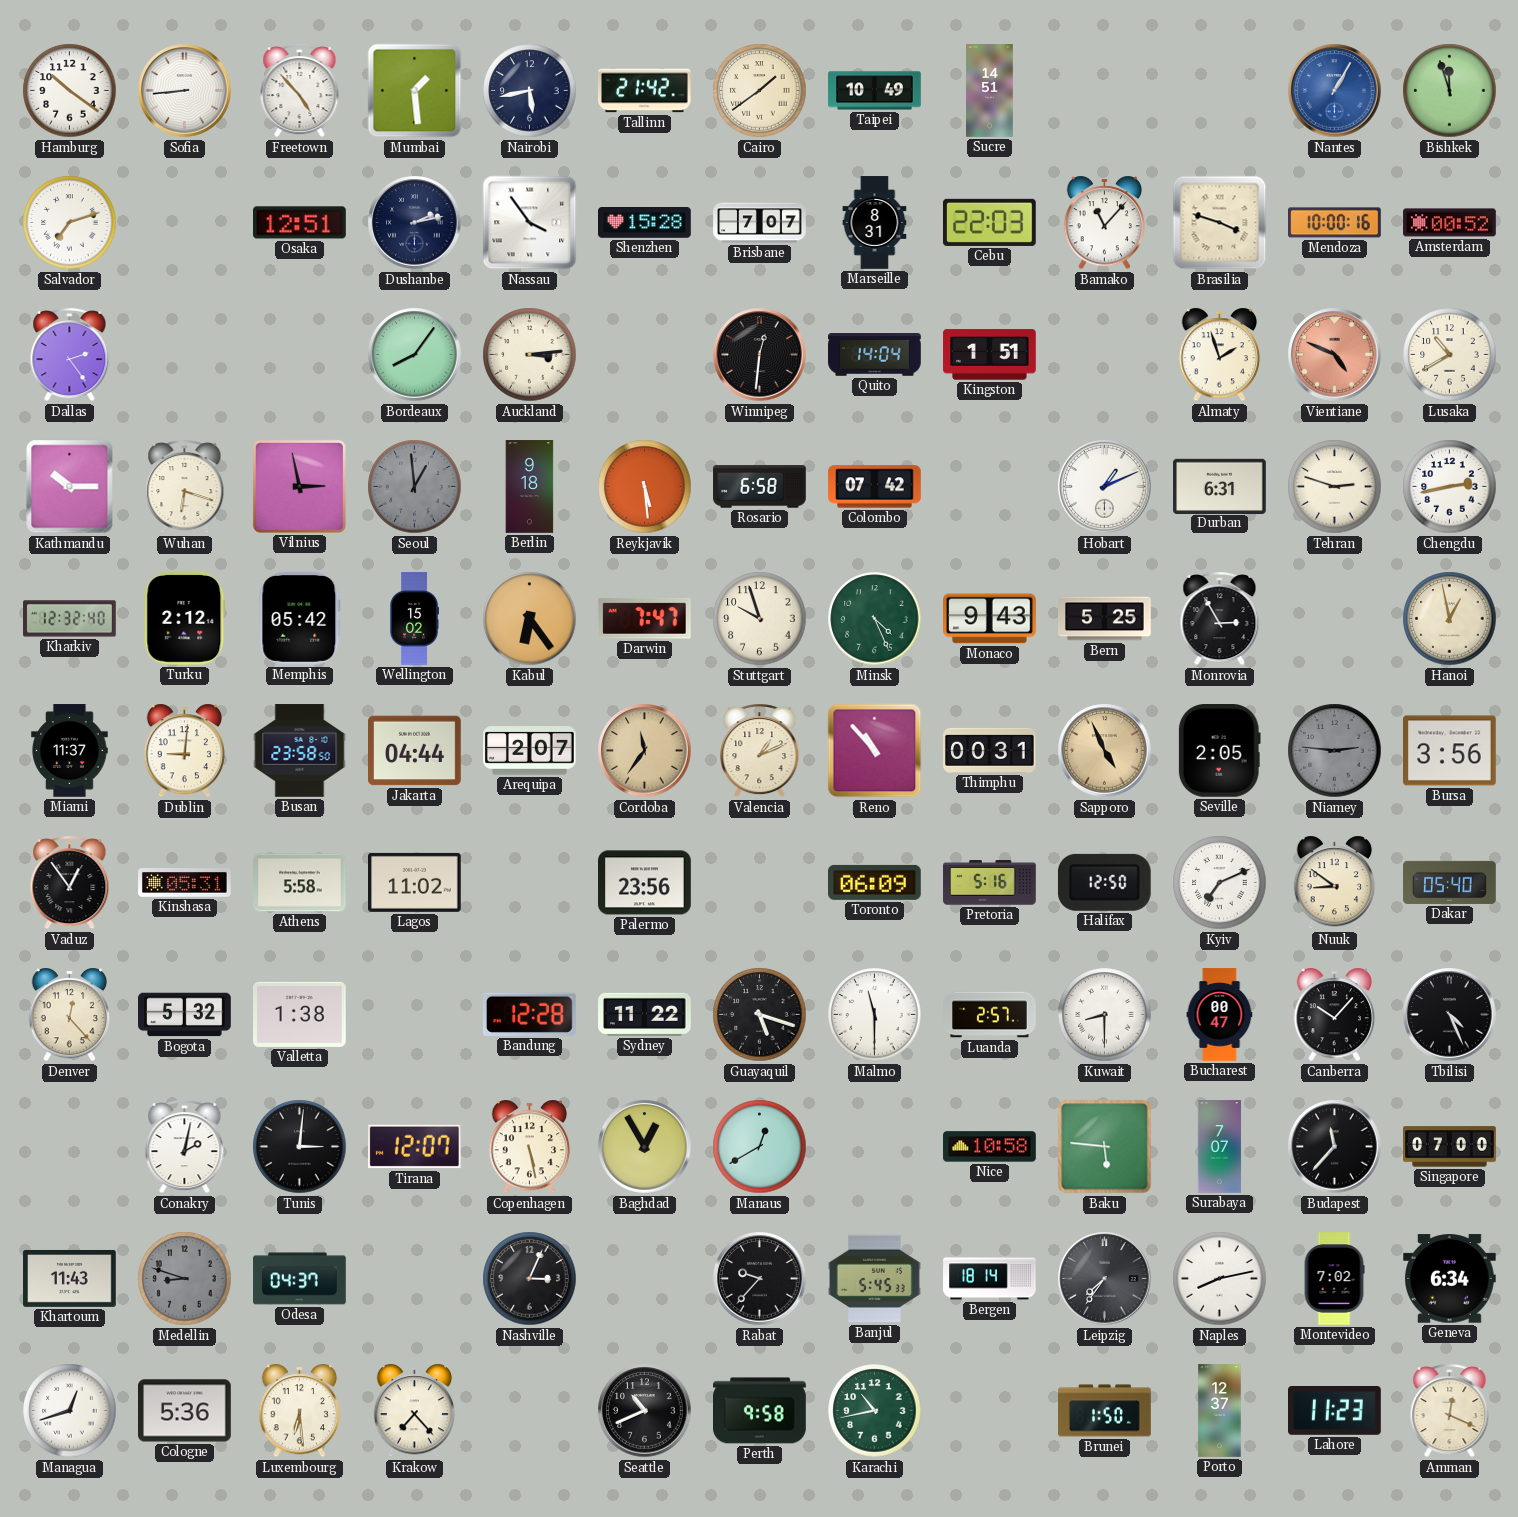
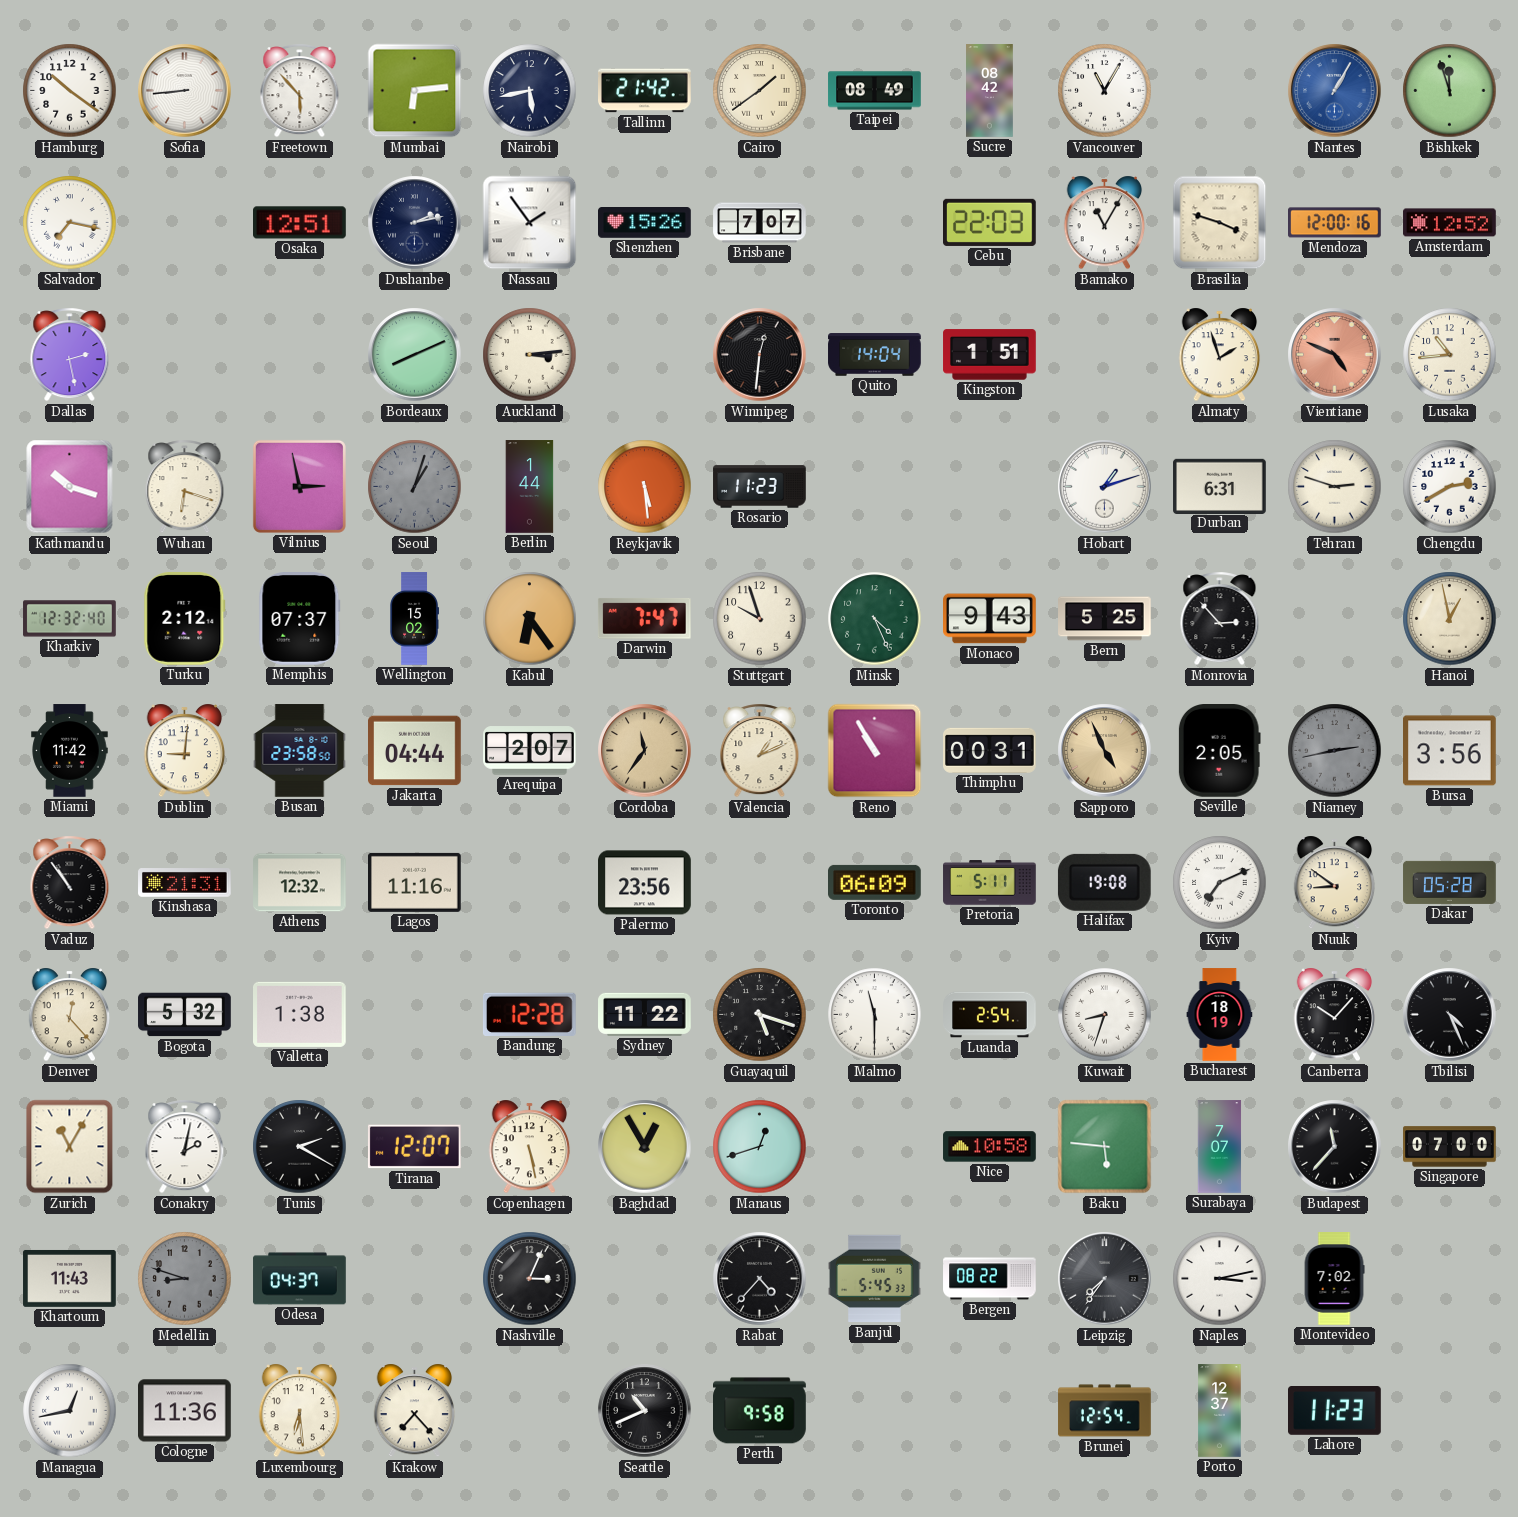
Freetown: 4:53 -> 5:53 (300, 91)
Mumbai: 1:29 -> 6:14 (415, 91)
Taipei: 10:49 -> 08:49 (875, 91)
Sucre: 14:51 -> 08:42 (990, 91)
Vancouver: none -> 11:05 (1105, 91)
Salvador: 7:12 -> 7:17 (70, 223)
Nassau: 3:54 -> 1:54 (530, 223)
Shenzhen: 15:28 -> 15:26 (645, 223)
Marseille: 8:31 -> none (875, 223)
Bamako: 11:07 -> 11:05 (1105, 223)
Mendoza: 10:00 -> 12:00 (1335, 223)
Amsterdam: 00:52 -> 12:52 (1450, 223)
Dallas: 2:24 -> 2:28 (70, 355)
Bordeaux: 8:06 -> 8:11 (415, 355)
Lusaka: 10:40 -> 10:44 (1450, 355)
Kathmandu: 10:15 -> 10:18 (70, 487)
Seoul: 12:59 -> 1:03 (415, 487)
Berlin: 9:18 -> 1:44 (530, 487)
Rosario: 6:58 -> 11:23 (760, 487)
Colombo: 07:42 -> none (875, 487)
Hobart: 1:11 -> 1:12 (1105, 487)
Chengdu: 2:43 -> 2:40 (1450, 487)
Memphis: 05:42 -> 07:37 (300, 619)
Monrovia: 2:55 -> 2:53 (1220, 619)
Miami: 11:37 -> 11:42 (70, 751)
Reno: 10:53 -> 10:55 (875, 751)
Niamey: 2:46 -> 2:43 (1335, 751)
Vaduz: 12:54 -> 10:54 (70, 883)
Kinshasa: 05:31 -> 21:31 (185, 883)
Athens: 5:58 -> 12:32 (300, 883)
Lagos: 11:02 -> 11:16 (415, 882)
Pretoria: 5:16 -> 5:11 (990, 883)
Halifax: 12:50 -> 19:08 (1104, 882)
Dakar: 05:40 -> 05:28 (1450, 882)
Luanda: 2:57 -> 2:54 (990, 1015)
Kuwait: 8:30 -> 8:33 (1105, 1015)
Bucharest: 00:47 -> 18:19 (1220, 1015)
Zurich: none -> 11:05 (70, 1147)
Tunis: 3:01 -> 2:20 (300, 1147)
Manaus: 12:40 -> 12:42 (760, 1147)
Rabat: 9:37 -> 4:37 (760, 1279)
Bergen: 18:14 -> 08:22 (990, 1279)
Naples: 8:13 -> 3:13 (1220, 1279)
Geneva: 6:34 -> none (1450, 1279)
Managua: 12:42 -> 12:43 (70, 1411)
Cologne: 5:36 -> 11:36 (185, 1411)
Karachi: 10:43 -> none (875, 1411)
Brunei: 1:50 -> 12:54 (1105, 1411)
Amman: 12:19 -> none (1450, 1411)
